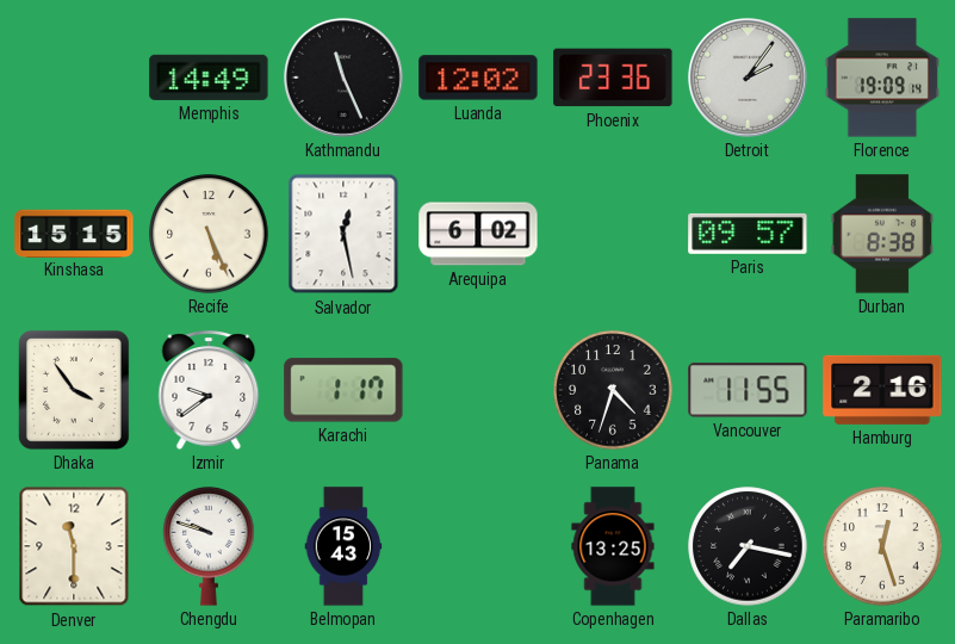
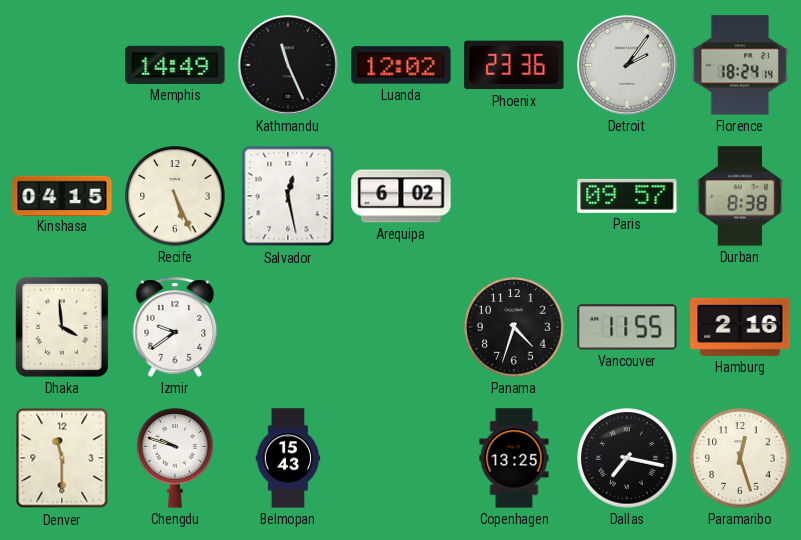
Florence: 19:09 -> 18:24 (740, 65)
Kinshasa: 15:15 -> 04:15 (62, 195)
Dhaka: 3:54 -> 3:59 (62, 327)
Karachi: 1:17 -> none (343, 390)
